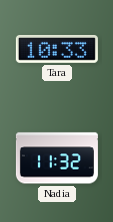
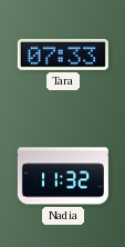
Tara: 10:33 -> 07:33 (63, 55)
